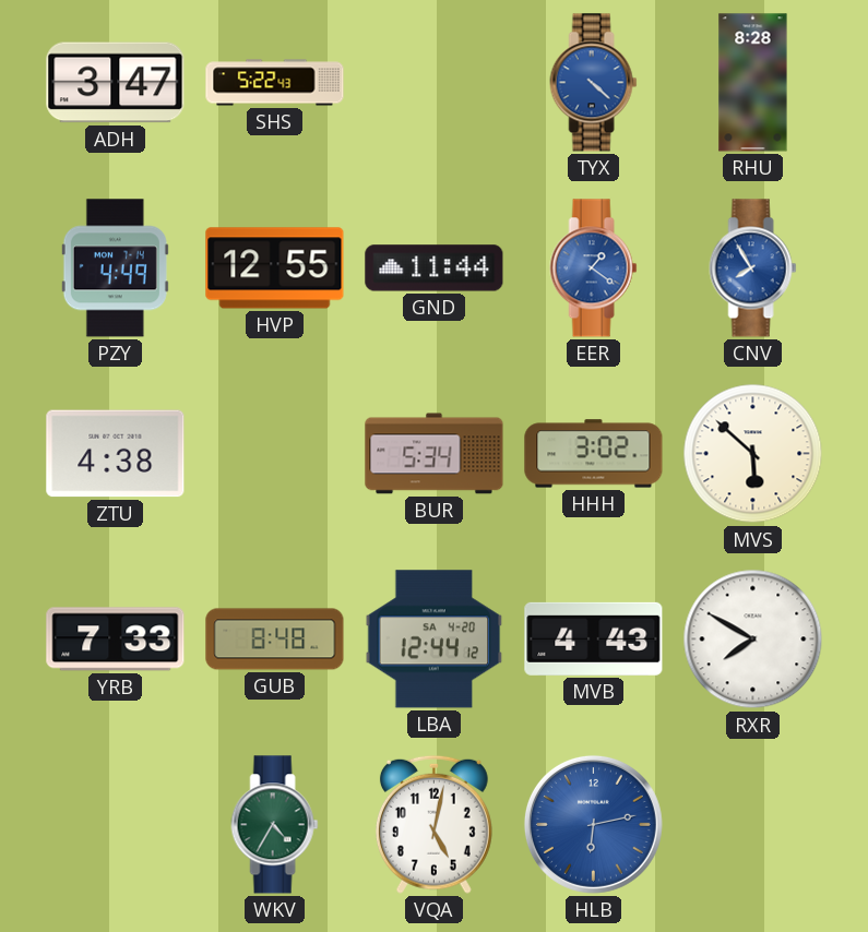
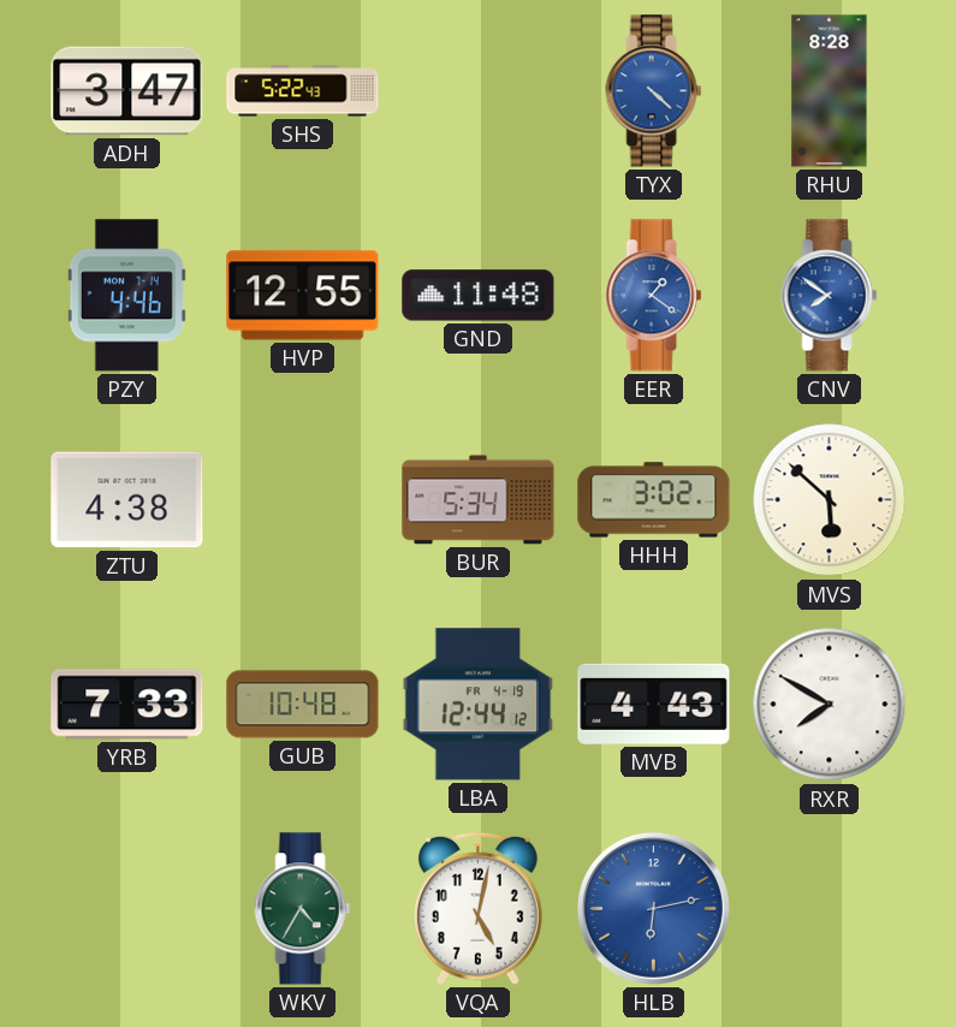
PZY: 4:49 -> 4:46 (126, 296)
GND: 11:44 -> 11:48 (479, 296)
CNV: 7:55 -> 7:51 (830, 296)
GUB: 8:48 -> 10:48 (303, 705)
LBA date: SA 4-20 -> FR 4-19 (479, 705)
